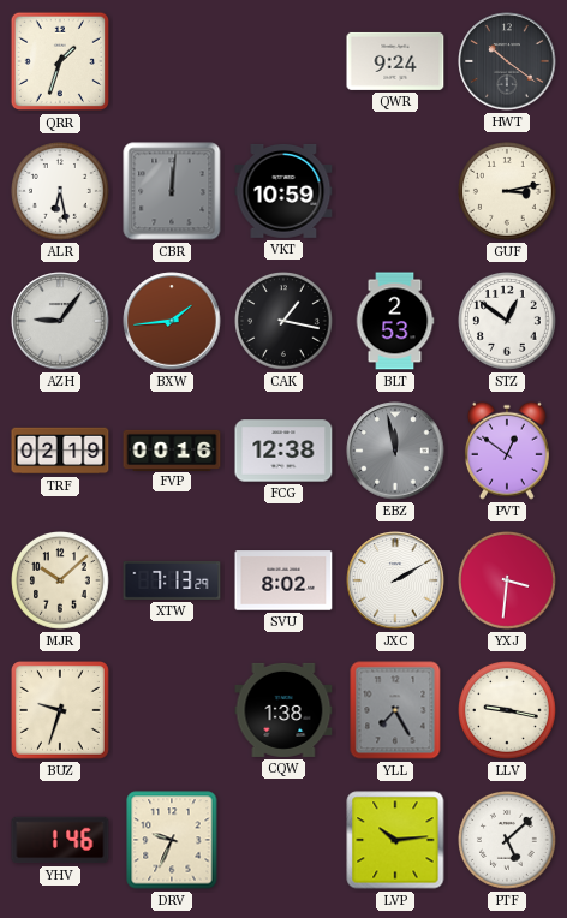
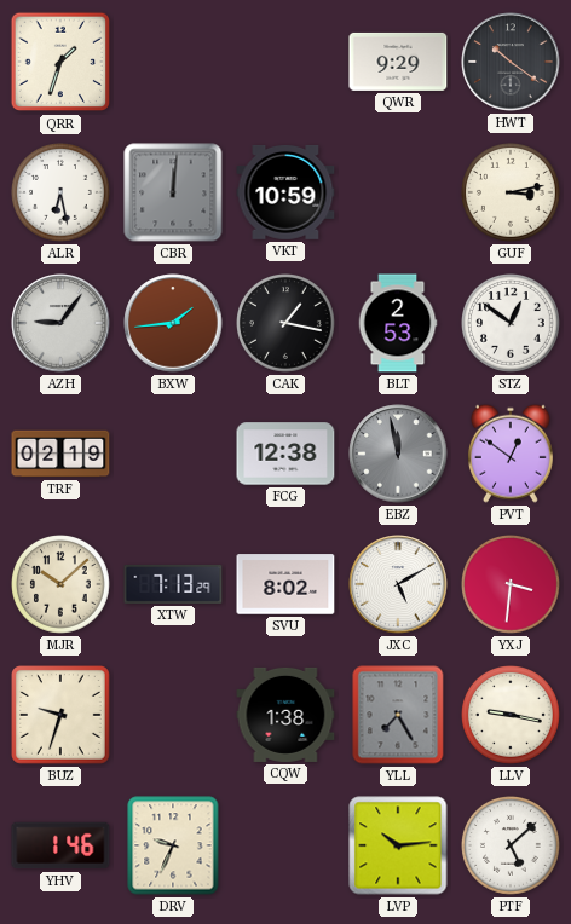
QWR: 9:24 -> 9:29 (398, 62)
FVP: 00:16 -> none (172, 449)
JXC: 2:10 -> 5:10 (398, 584)
